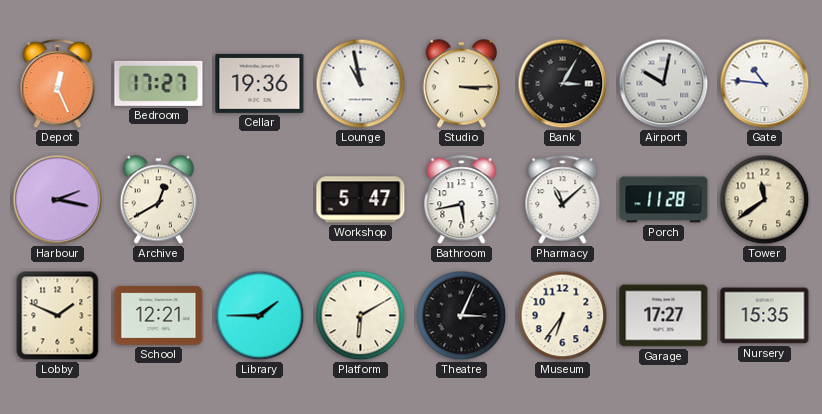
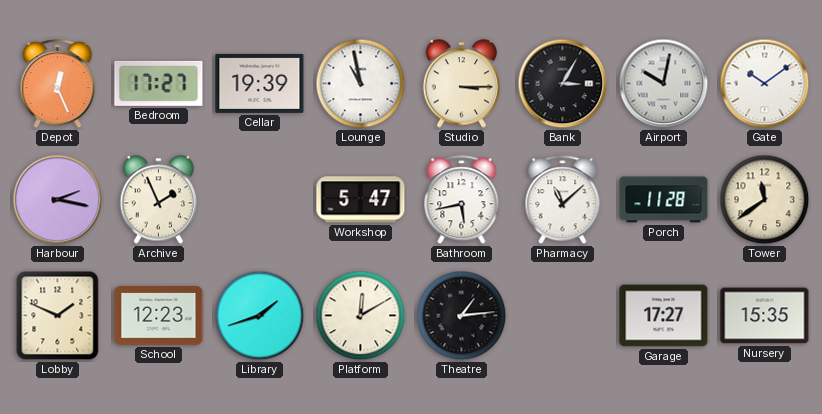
Cellar: 19:36 -> 19:39 (260, 83)
Gate: 10:46 -> 10:09 (765, 84)
Archive: 12:40 -> 1:56 (158, 200)
School: 12:21 -> 12:23 (159, 316)
Library: 1:45 -> 1:42 (260, 316)
Platform: 6:10 -> 12:10 (361, 316)
Theatre: 3:04 -> 1:14 (462, 316)
Museum: 6:36 -> none (563, 316)
